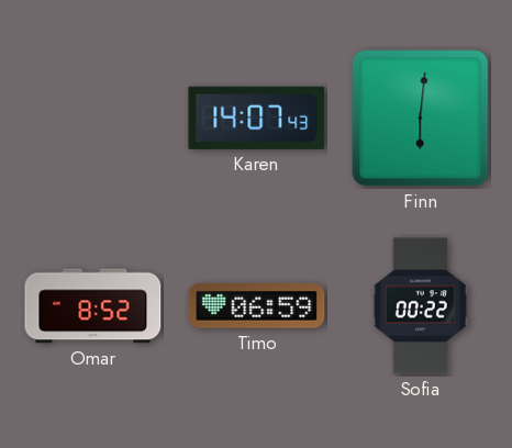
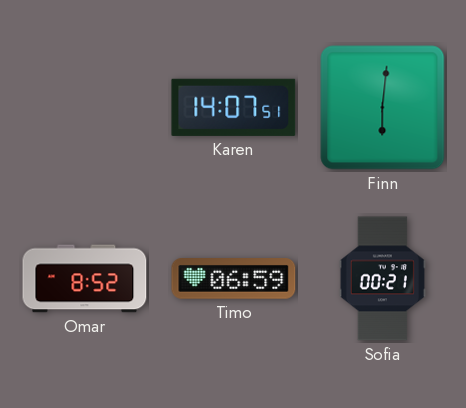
Karen: 14:07:43 -> 14:07:51 (234, 107)
Sofia: 00:22 -> 00:21 (382, 279)
